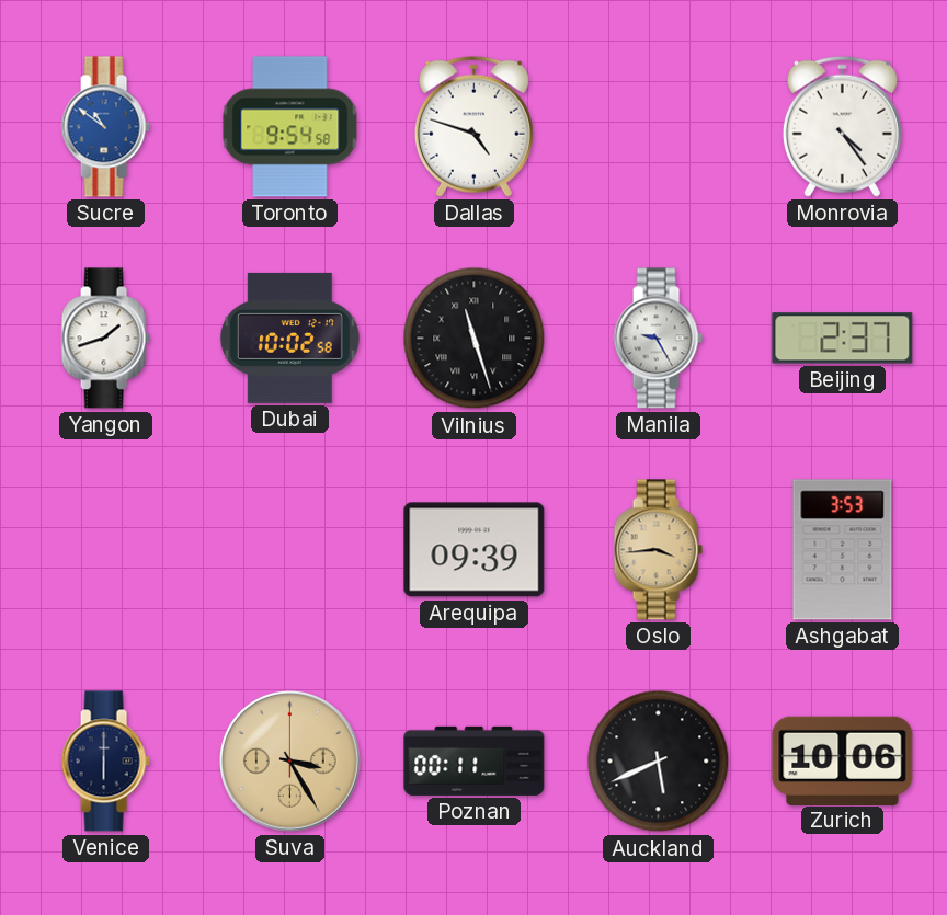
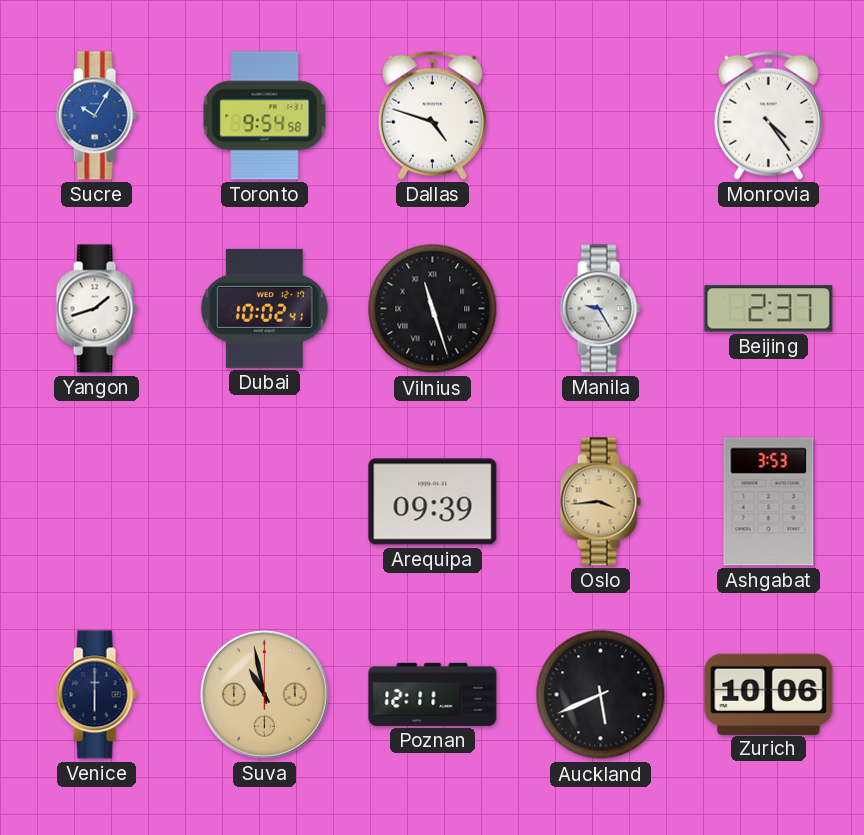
Sucre: 10:51 -> 10:05 (96, 116)
Dubai: 10:02:58 -> 10:02:41 (264, 308)
Suva: 3:25 -> 10:58 (264, 694)
Poznan: 00:11 -> 12:11 (433, 694)
